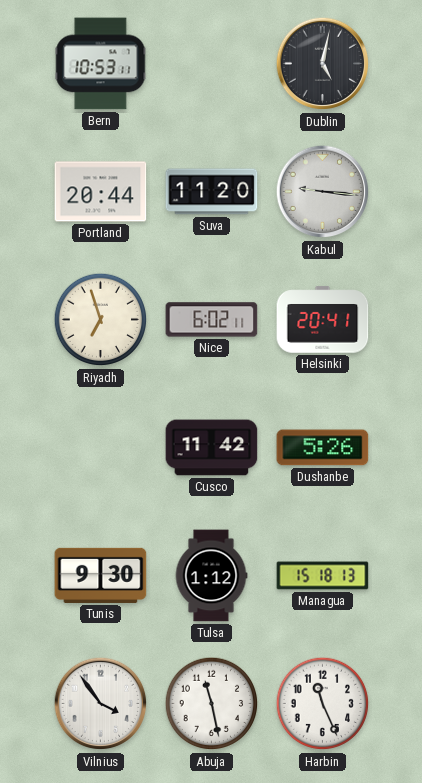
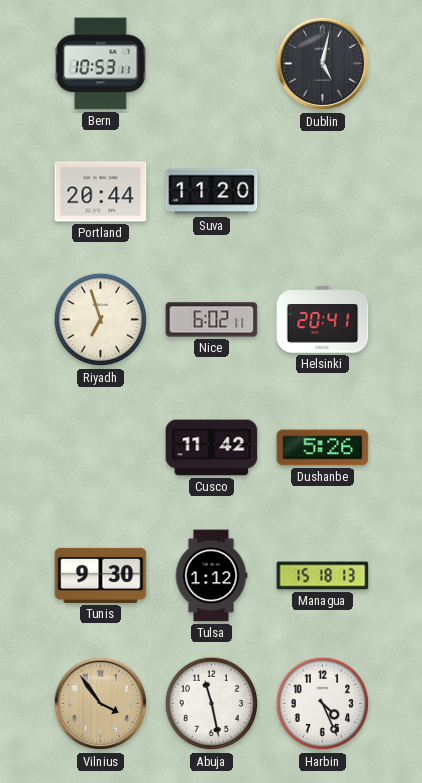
Kabul: 9:16 -> none (323, 192)
Vilnius dial: white -> champagne (101, 704)
Harbin: 11:26 -> 4:26 (323, 704)
